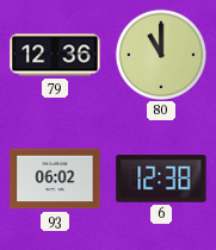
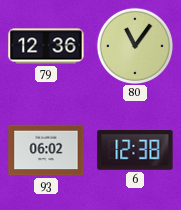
80: 11:00 -> 11:06 (134, 45)
